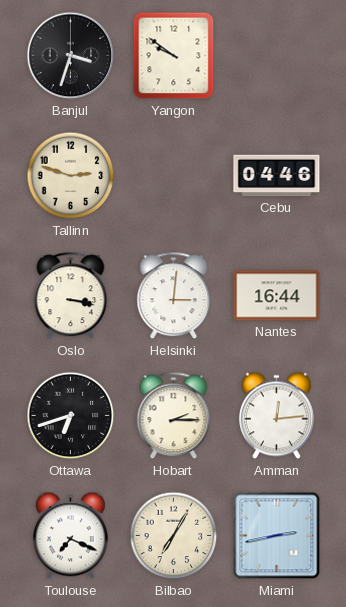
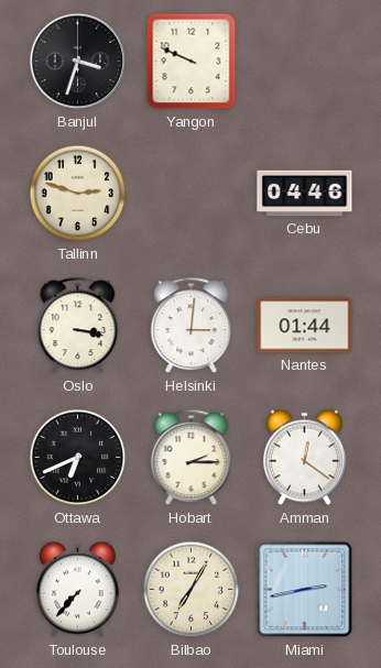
Yangon: 9:51 -> 9:49 (192, 62)
Nantes: 16:44 -> 01:44 (305, 326)
Ottawa: 6:42 -> 6:41 (78, 458)
Amman: 12:14 -> 12:21 (304, 458)
Toulouse: 7:19 -> 7:37 (77, 590)
